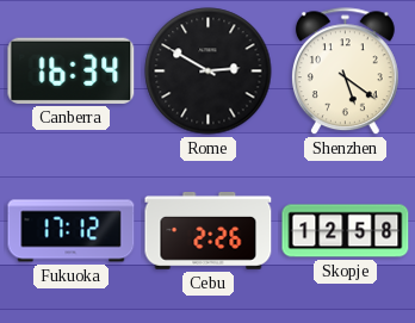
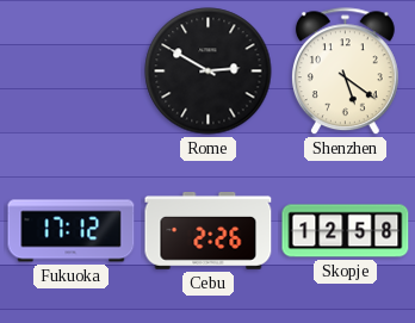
Canberra: 16:34 -> none (72, 70)
